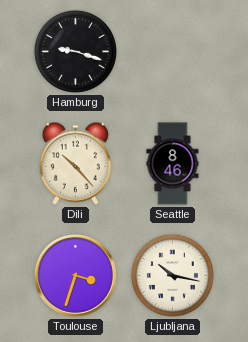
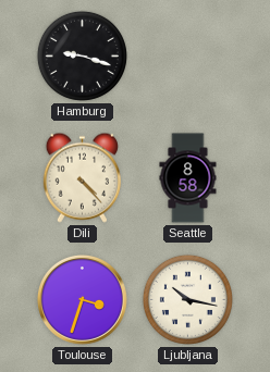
Dili: 10:23 -> 4:23 (82, 177)
Seattle: 8:46 -> 8:58 (188, 178)
